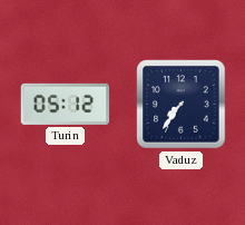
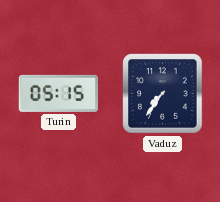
Turin: 05:12 -> 05:15 (59, 93)
